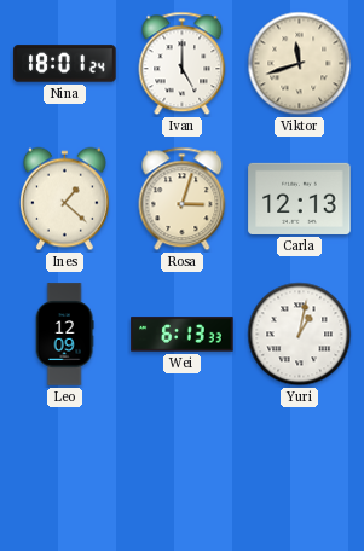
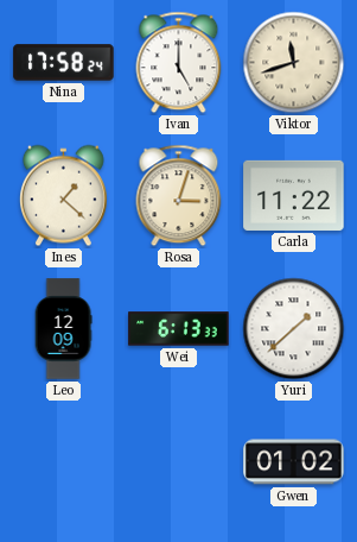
Nina: 18:01 -> 17:58 (64, 63)
Carla: 12:13 -> 11:22 (294, 195)
Yuri: 1:02 -> 1:38 (294, 329)
Gwen: none -> 01:02 (294, 462)
